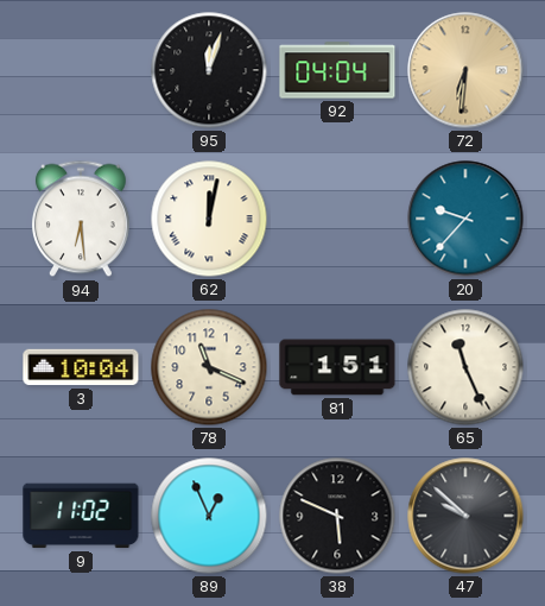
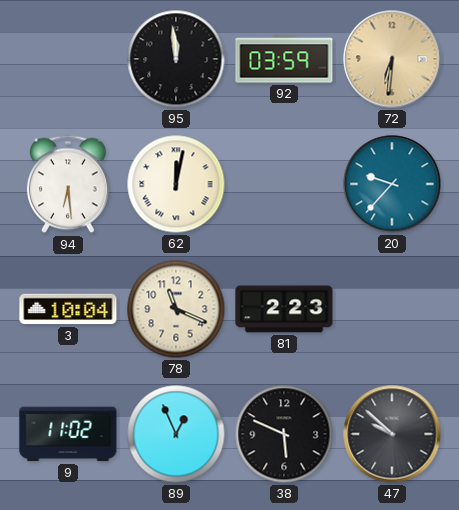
95: 12:03 -> 11:59 (176, 59)
92: 04:04 -> 03:59 (284, 59)
81: 1:51 -> 2:23 (284, 309)
65: 11:26 -> none (465, 367)
